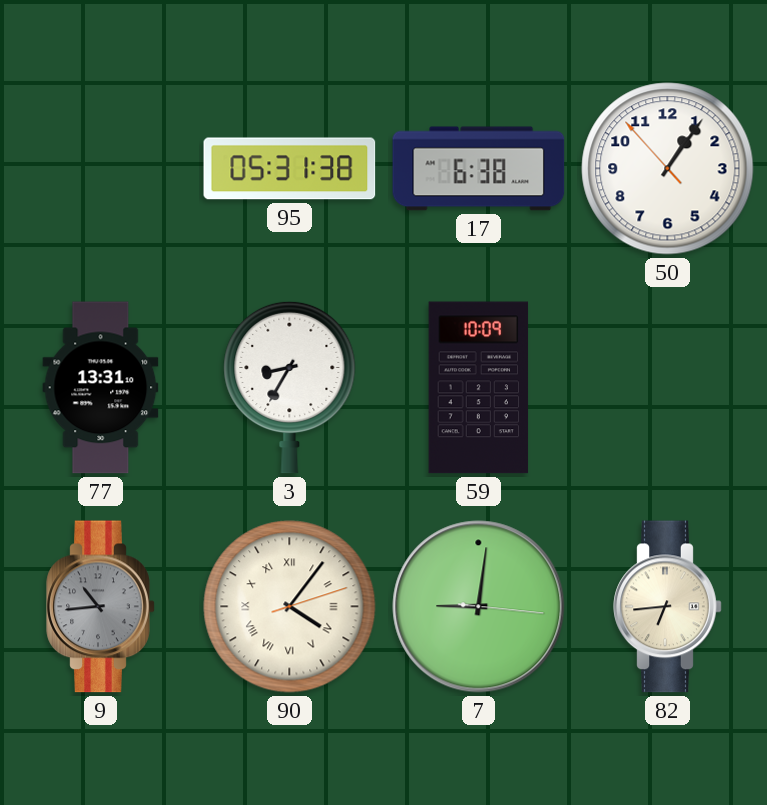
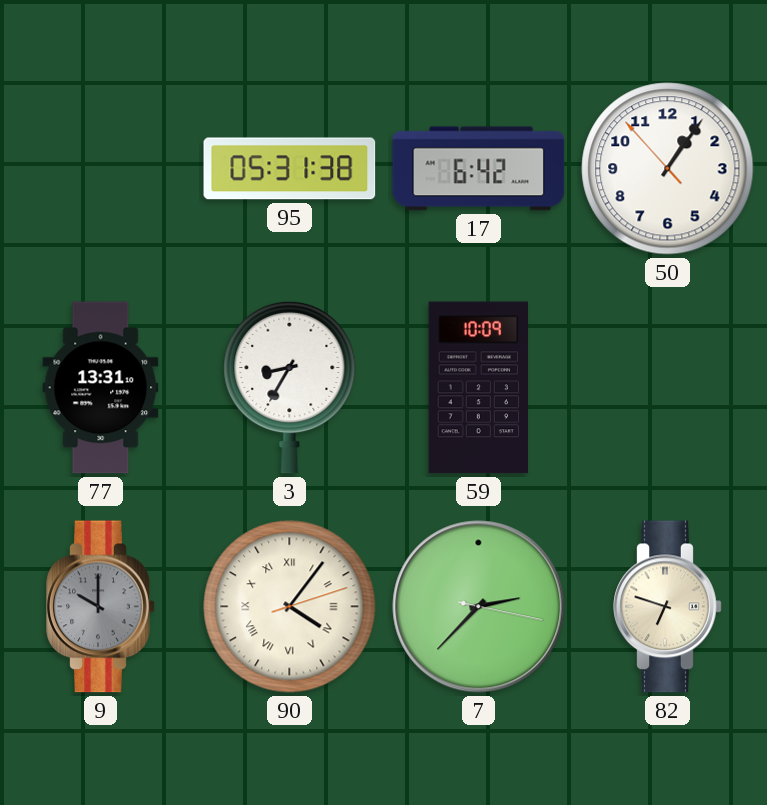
17: 6:38 -> 6:42 (479, 169)
9: 10:44 -> 10:00 (101, 607)
7: 9:01 -> 2:37 (479, 607)
82: 6:44 -> 6:48 (668, 607)
